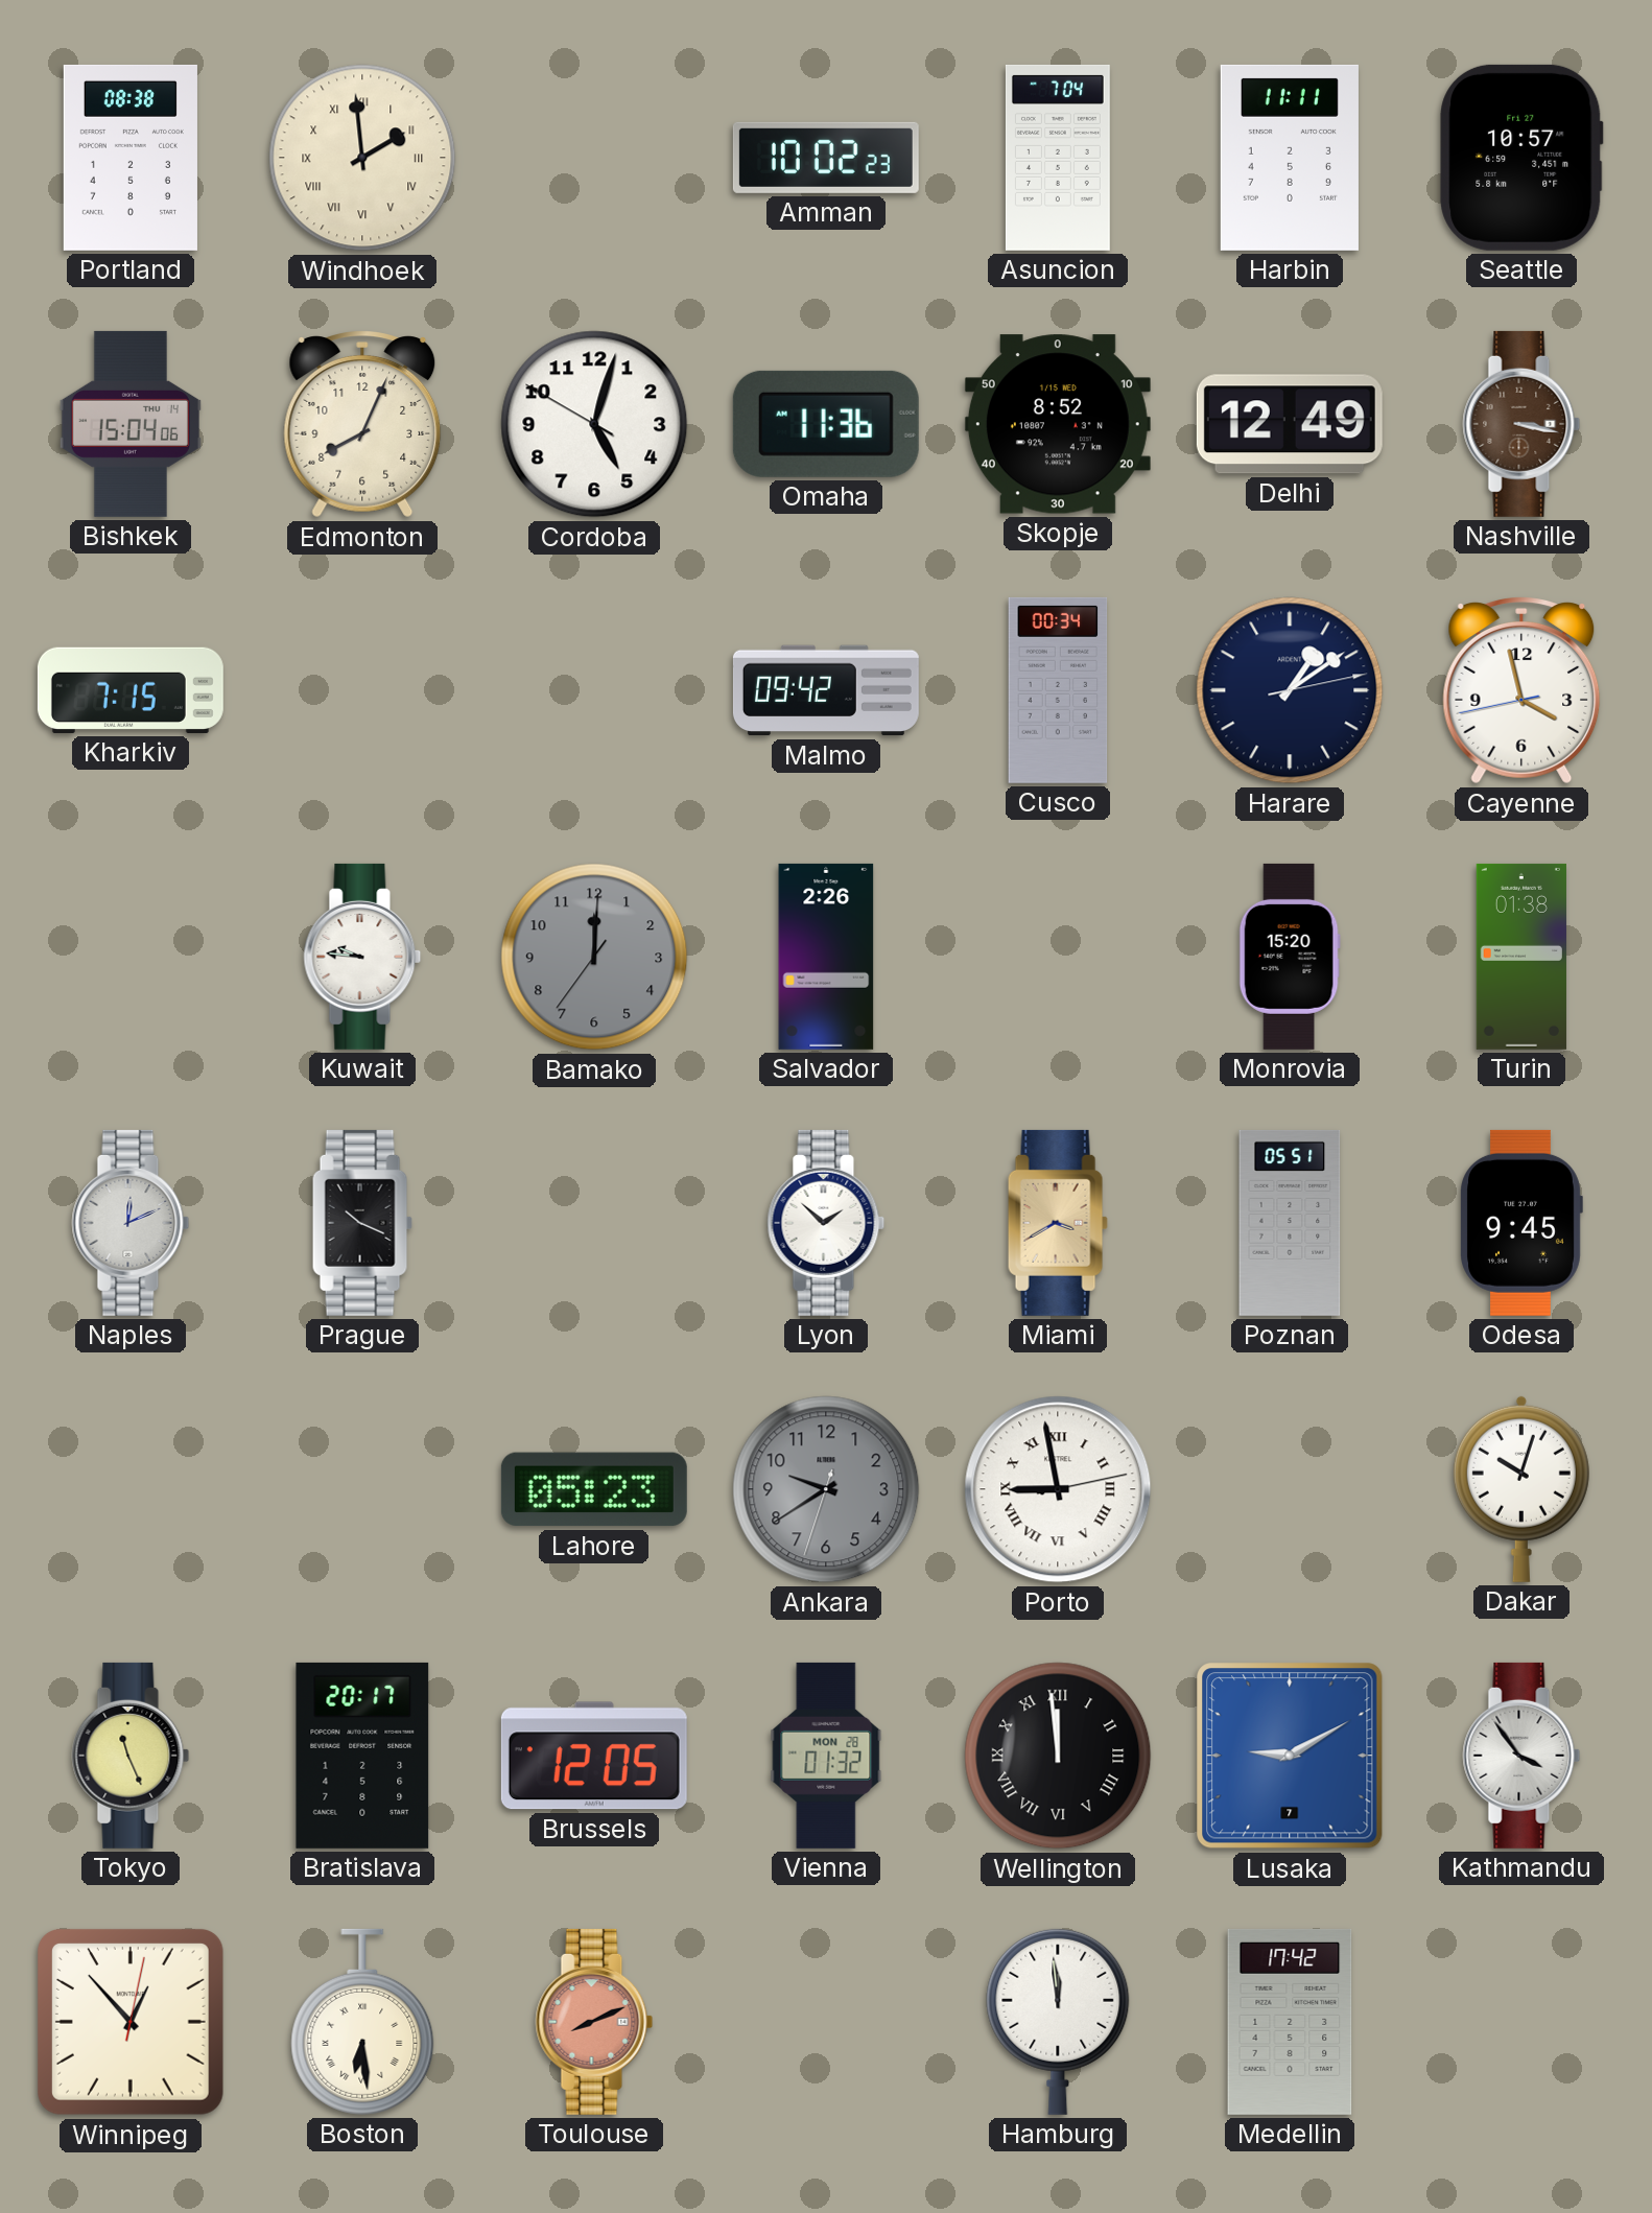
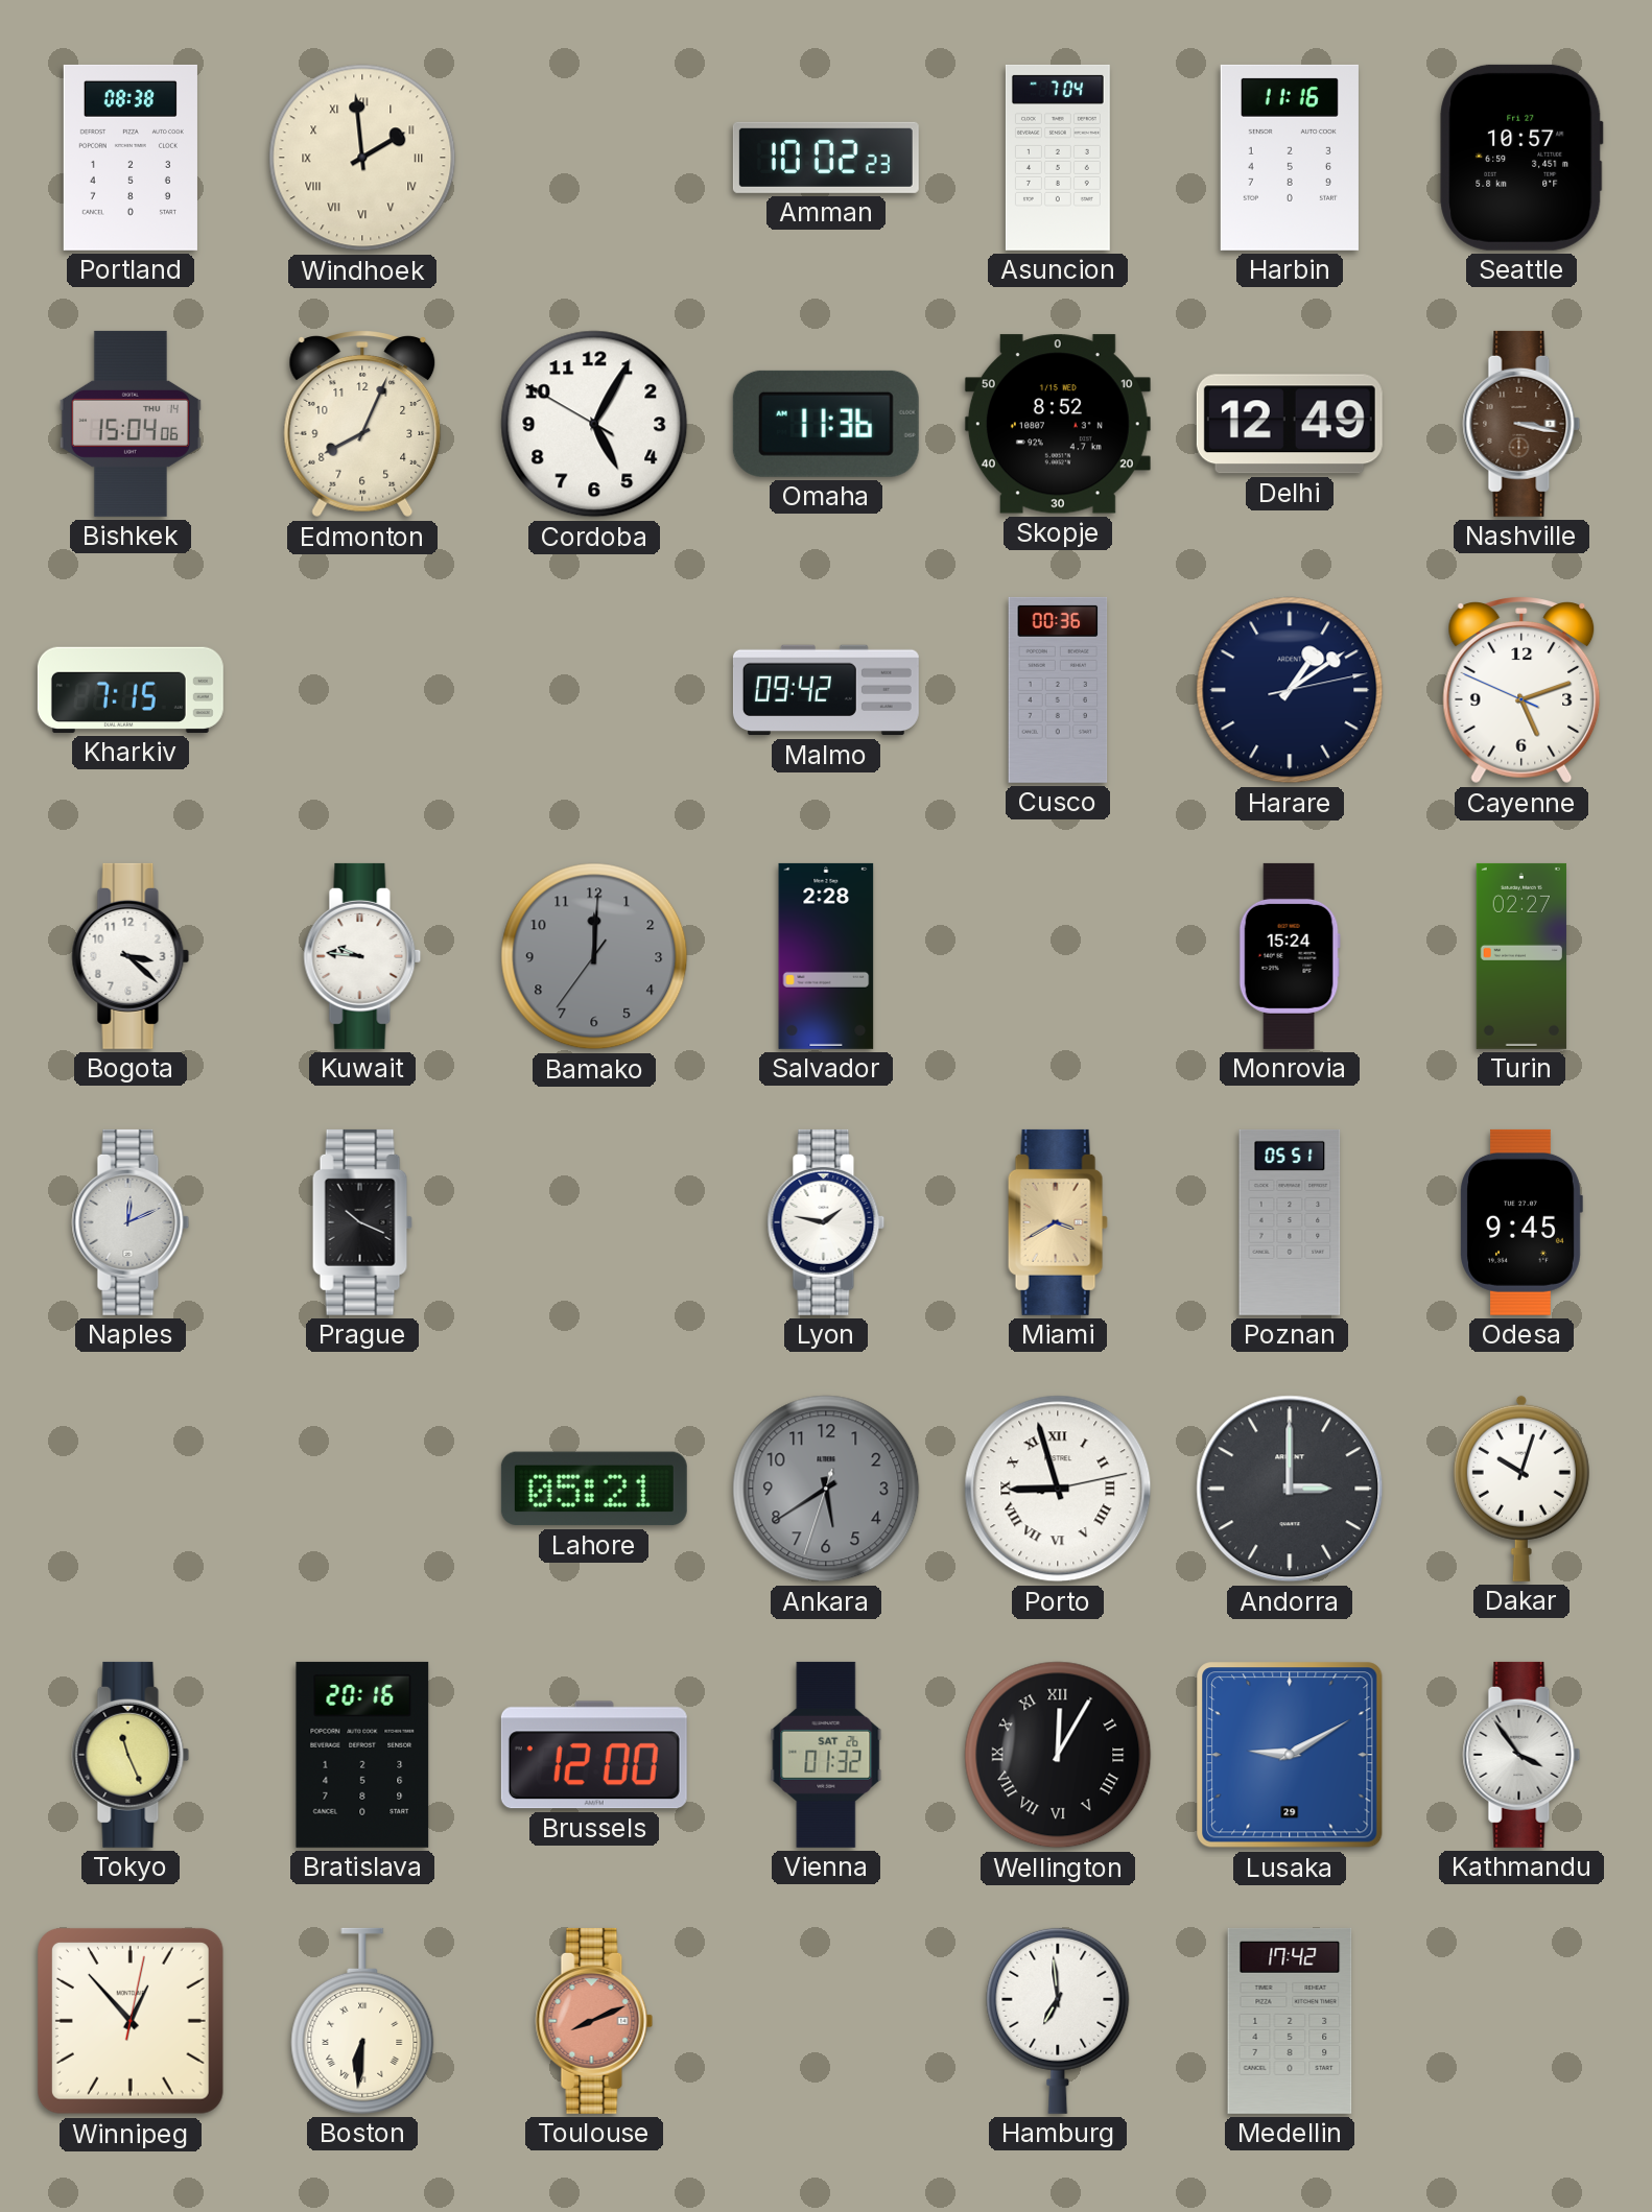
Harbin: 11:11 -> 11:16 (1290, 158)
Cordoba: 5:02 -> 5:04 (594, 424)
Cusco: 00:34 -> 00:36 (1058, 690)
Cayenne: 3:57 -> 5:11 (1521, 690)
Bogota: none -> 3:22 (131, 956)
Salvador: 2:26 -> 2:28 (826, 956)
Monrovia: 15:20 -> 15:24 (1290, 956)
Turin: 01:38 -> 02:27 (1521, 956)
Lyon: 1:52 -> 1:47 (826, 1222)
Lahore: 05:23 -> 05:21 (594, 1489)
Ankara: 9:39 -> 5:39 (826, 1489)
Porto: 8:58 -> 8:57 (1058, 1489)
Andorra: none -> 3:00 (1290, 1489)
Bratislava: 20:17 -> 20:16 (362, 1755)
Brussels: 12:05 -> 12:00 (594, 1755)
Vienna date: MON 28 -> SAT 26 (826, 1755)
Wellington: 11:59 -> 12:05 (1058, 1755)
Lusaka date: 7 -> 29 (1290, 1755)
Boston: 6:29 -> 6:31 (362, 2021)
Hamburg: 11:59 -> 6:59 (1058, 2021)
